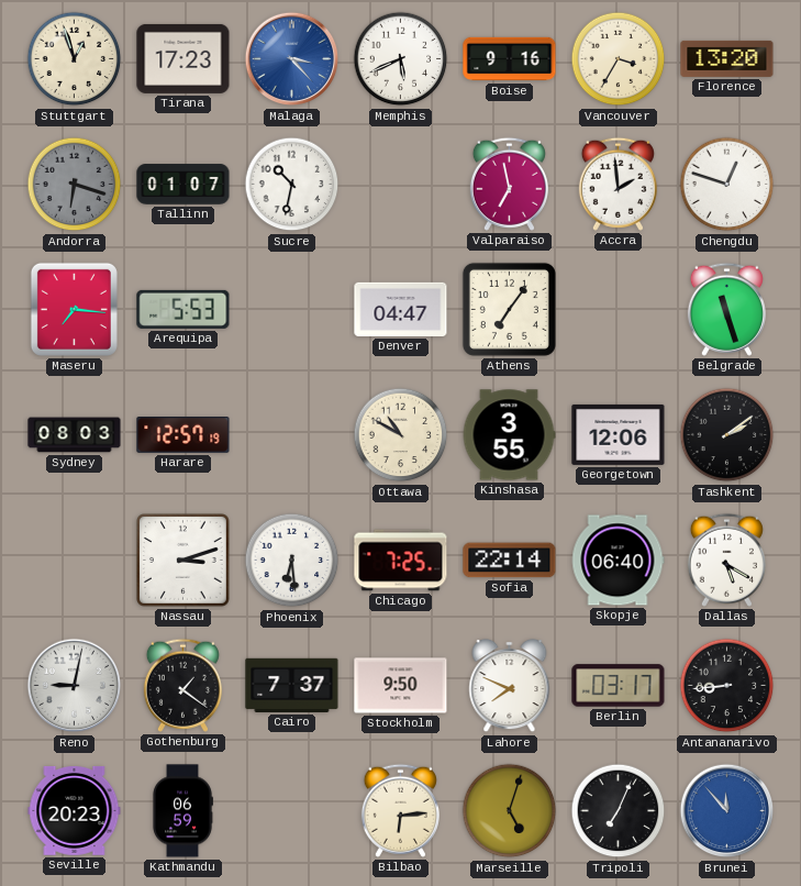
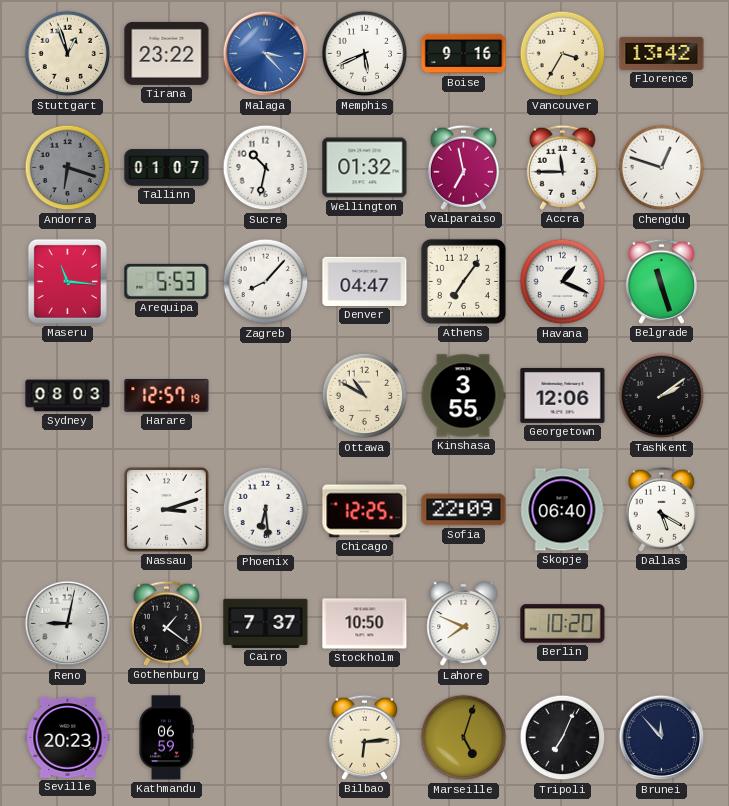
Tirana: 17:23 -> 23:22 (167, 53)
Florence: 13:20 -> 13:42 (662, 53)
Wellington: none -> 01:32 (365, 168)
Accra: 1:59 -> 11:45 (562, 167)
Maseru: 7:16 -> 11:16 (67, 281)
Zagreb: none -> 8:07 (266, 282)
Havana: none -> 1:19 (563, 282)
Chicago: 7:25 -> 12:25 (365, 510)
Sofia: 22:14 -> 22:09 (464, 510)
Stockholm: 9:50 -> 10:50 (365, 624)
Berlin: 03:17 -> 10:20 (563, 624)
Antananarivo: 8:44 -> none (727, 686)
Brunei dial: blue -> navy (662, 738)
